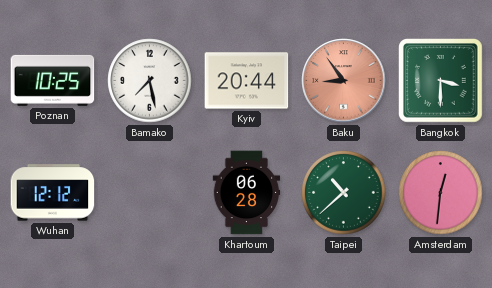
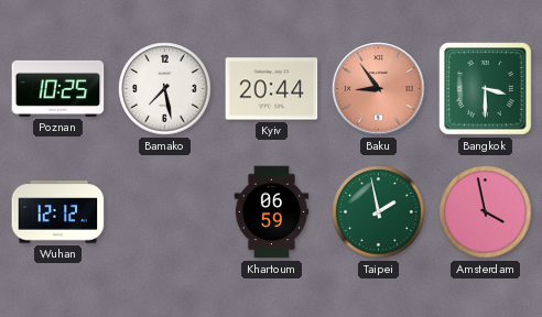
Khartoum: 06:28 -> 06:59 (272, 212)
Taipei: 10:38 -> 1:58 (379, 212)
Amsterdam: 12:31 -> 3:58 (486, 212)
